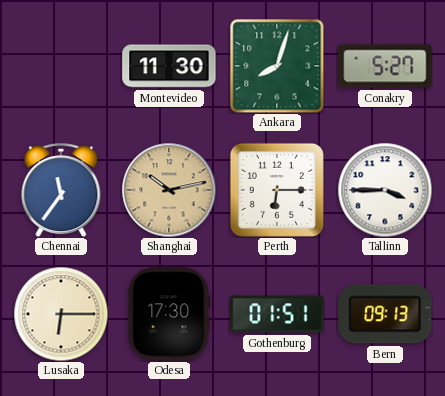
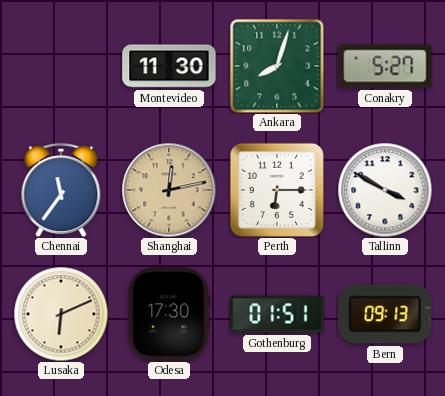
Shanghai: 10:13 -> 12:13 (169, 190)
Tallinn: 3:45 -> 3:50 (385, 190)
Lusaka: 6:15 -> 6:11 (61, 314)
